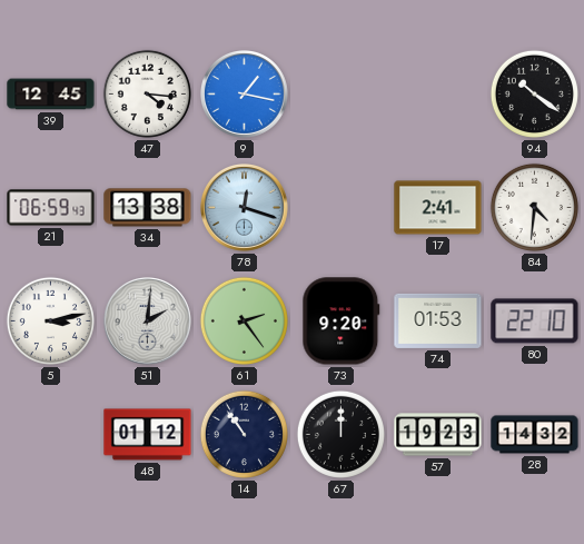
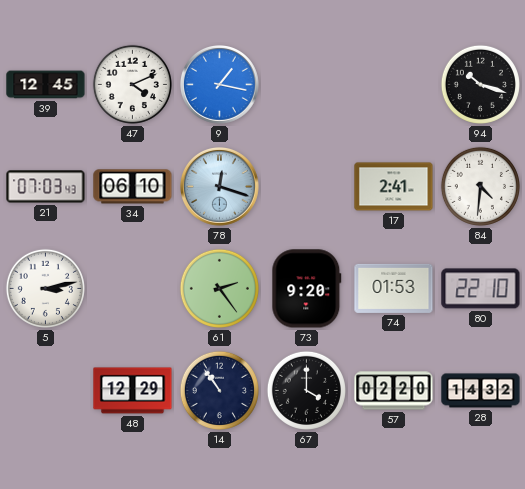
47: 4:16 -> 4:11 (132, 84)
94: 10:21 -> 10:18 (480, 84)
21: 06:59 -> 07:03 (46, 187)
34: 13:38 -> 06:10 (133, 187)
51: 2:01 -> none (148, 322)
48: 01:12 -> 12:29 (133, 391)
67: 12:00 -> 4:00 (306, 390)
57: 19:23 -> 02:20 (394, 391)
